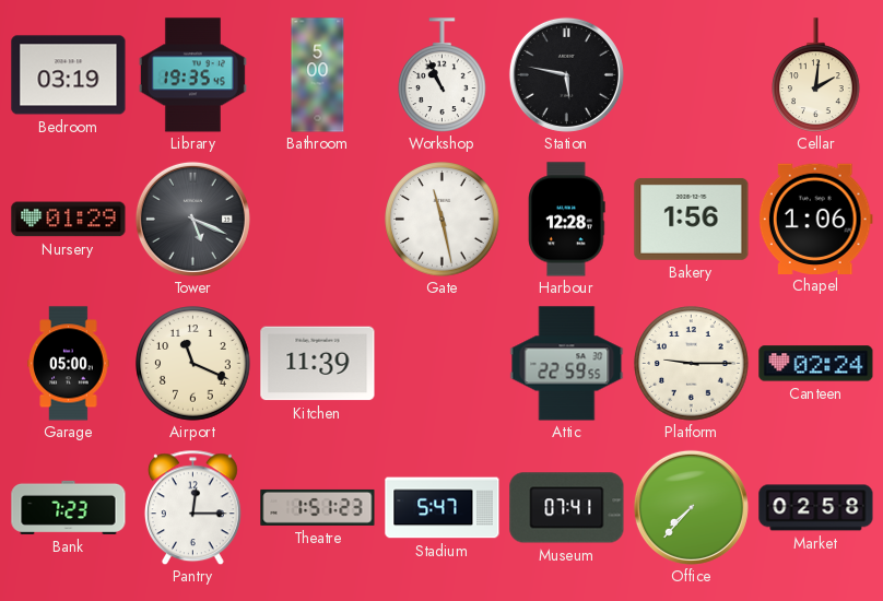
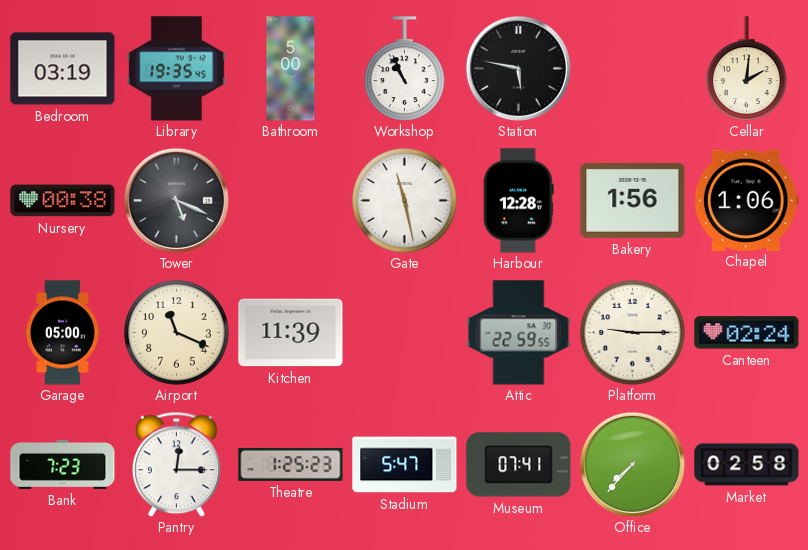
Nursery: 01:29 -> 00:38 (63, 201)
Theatre: 1:51 -> 1:25 (291, 464)
